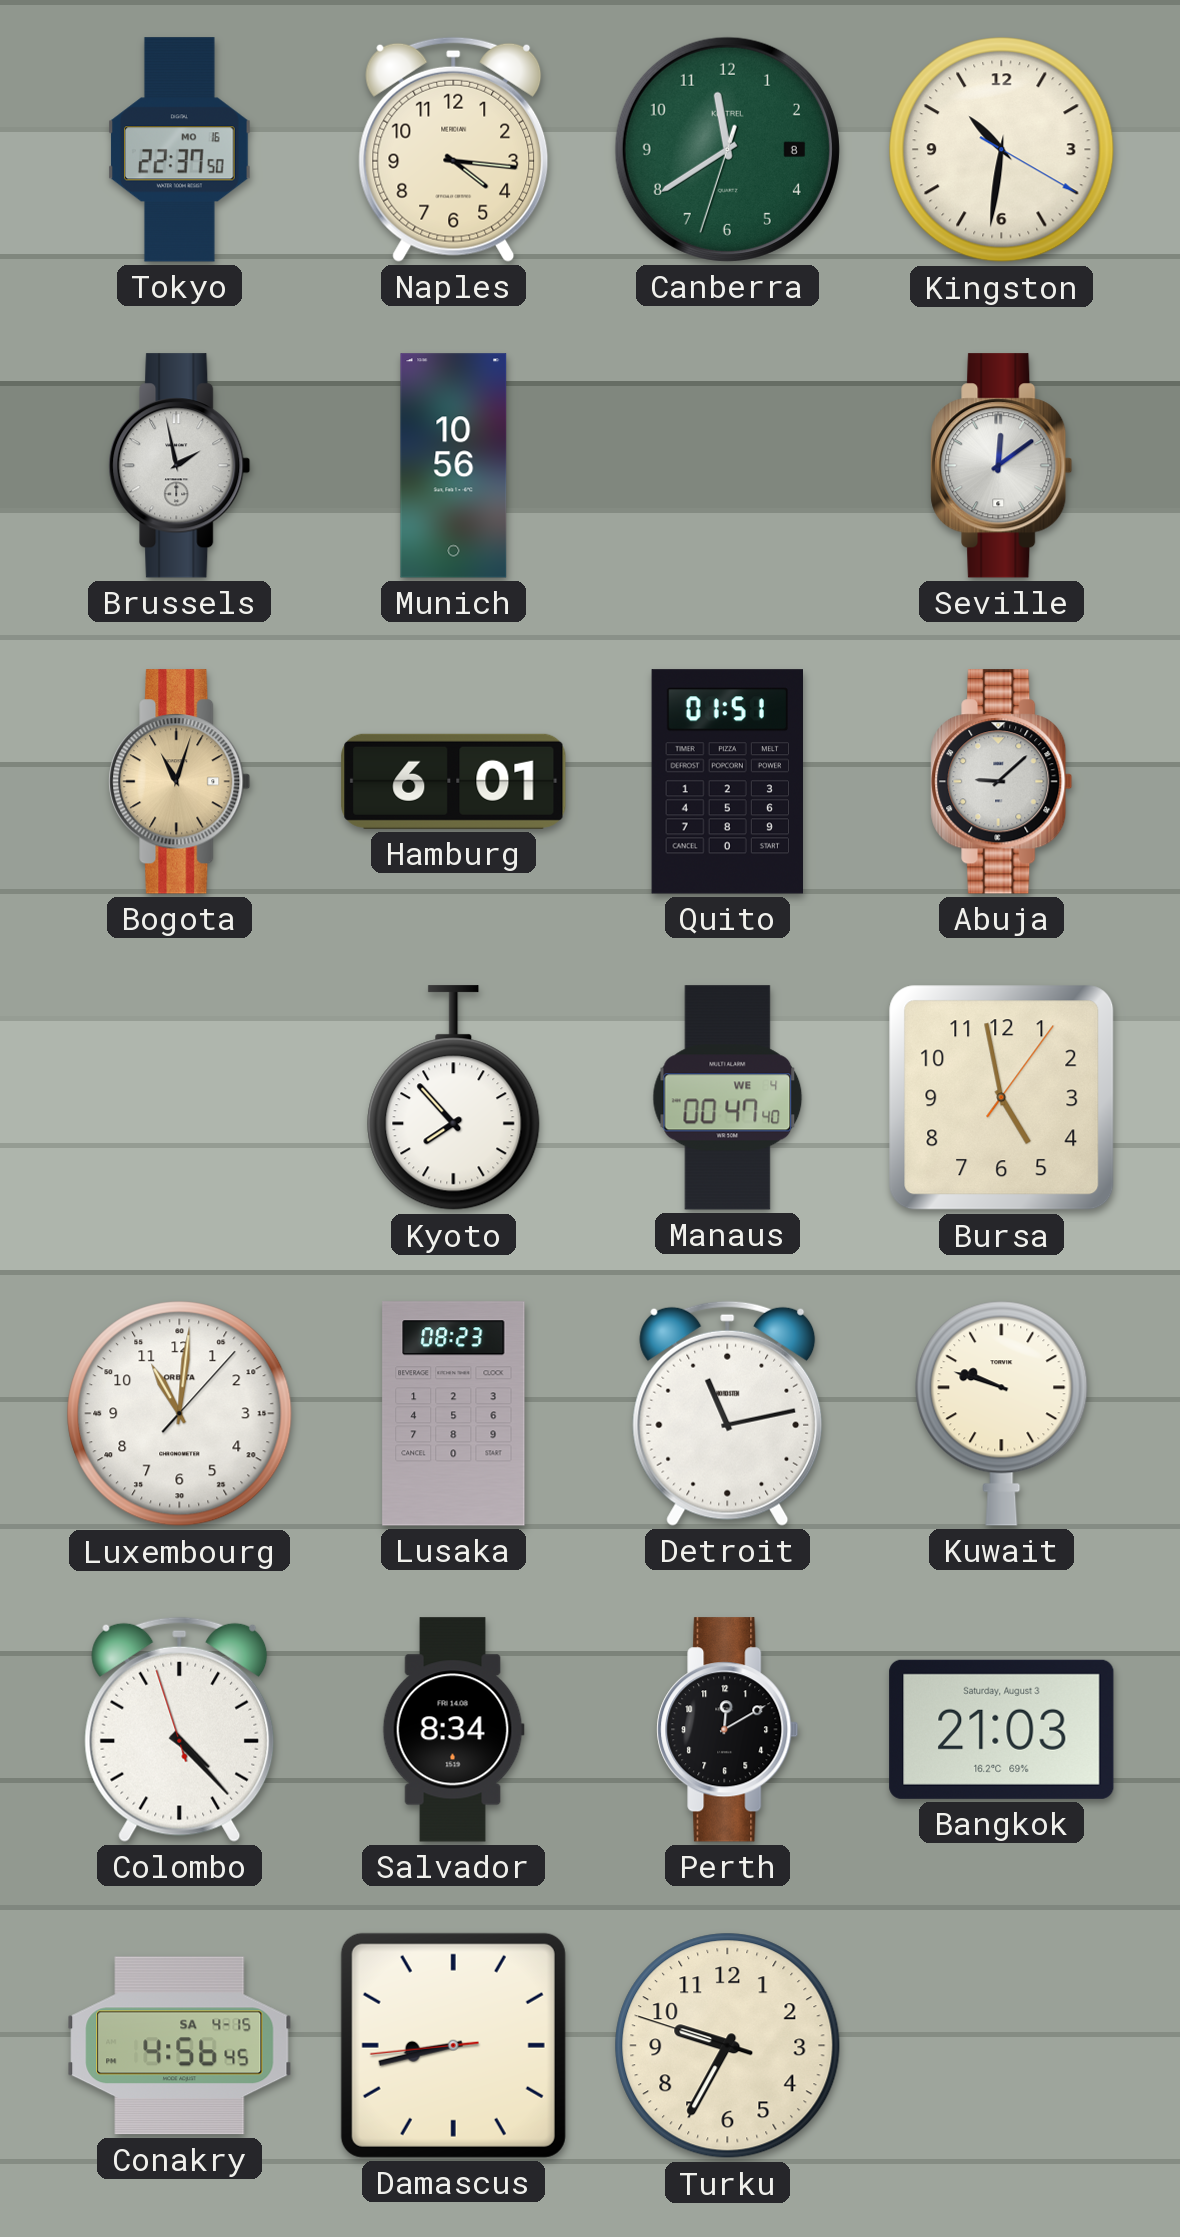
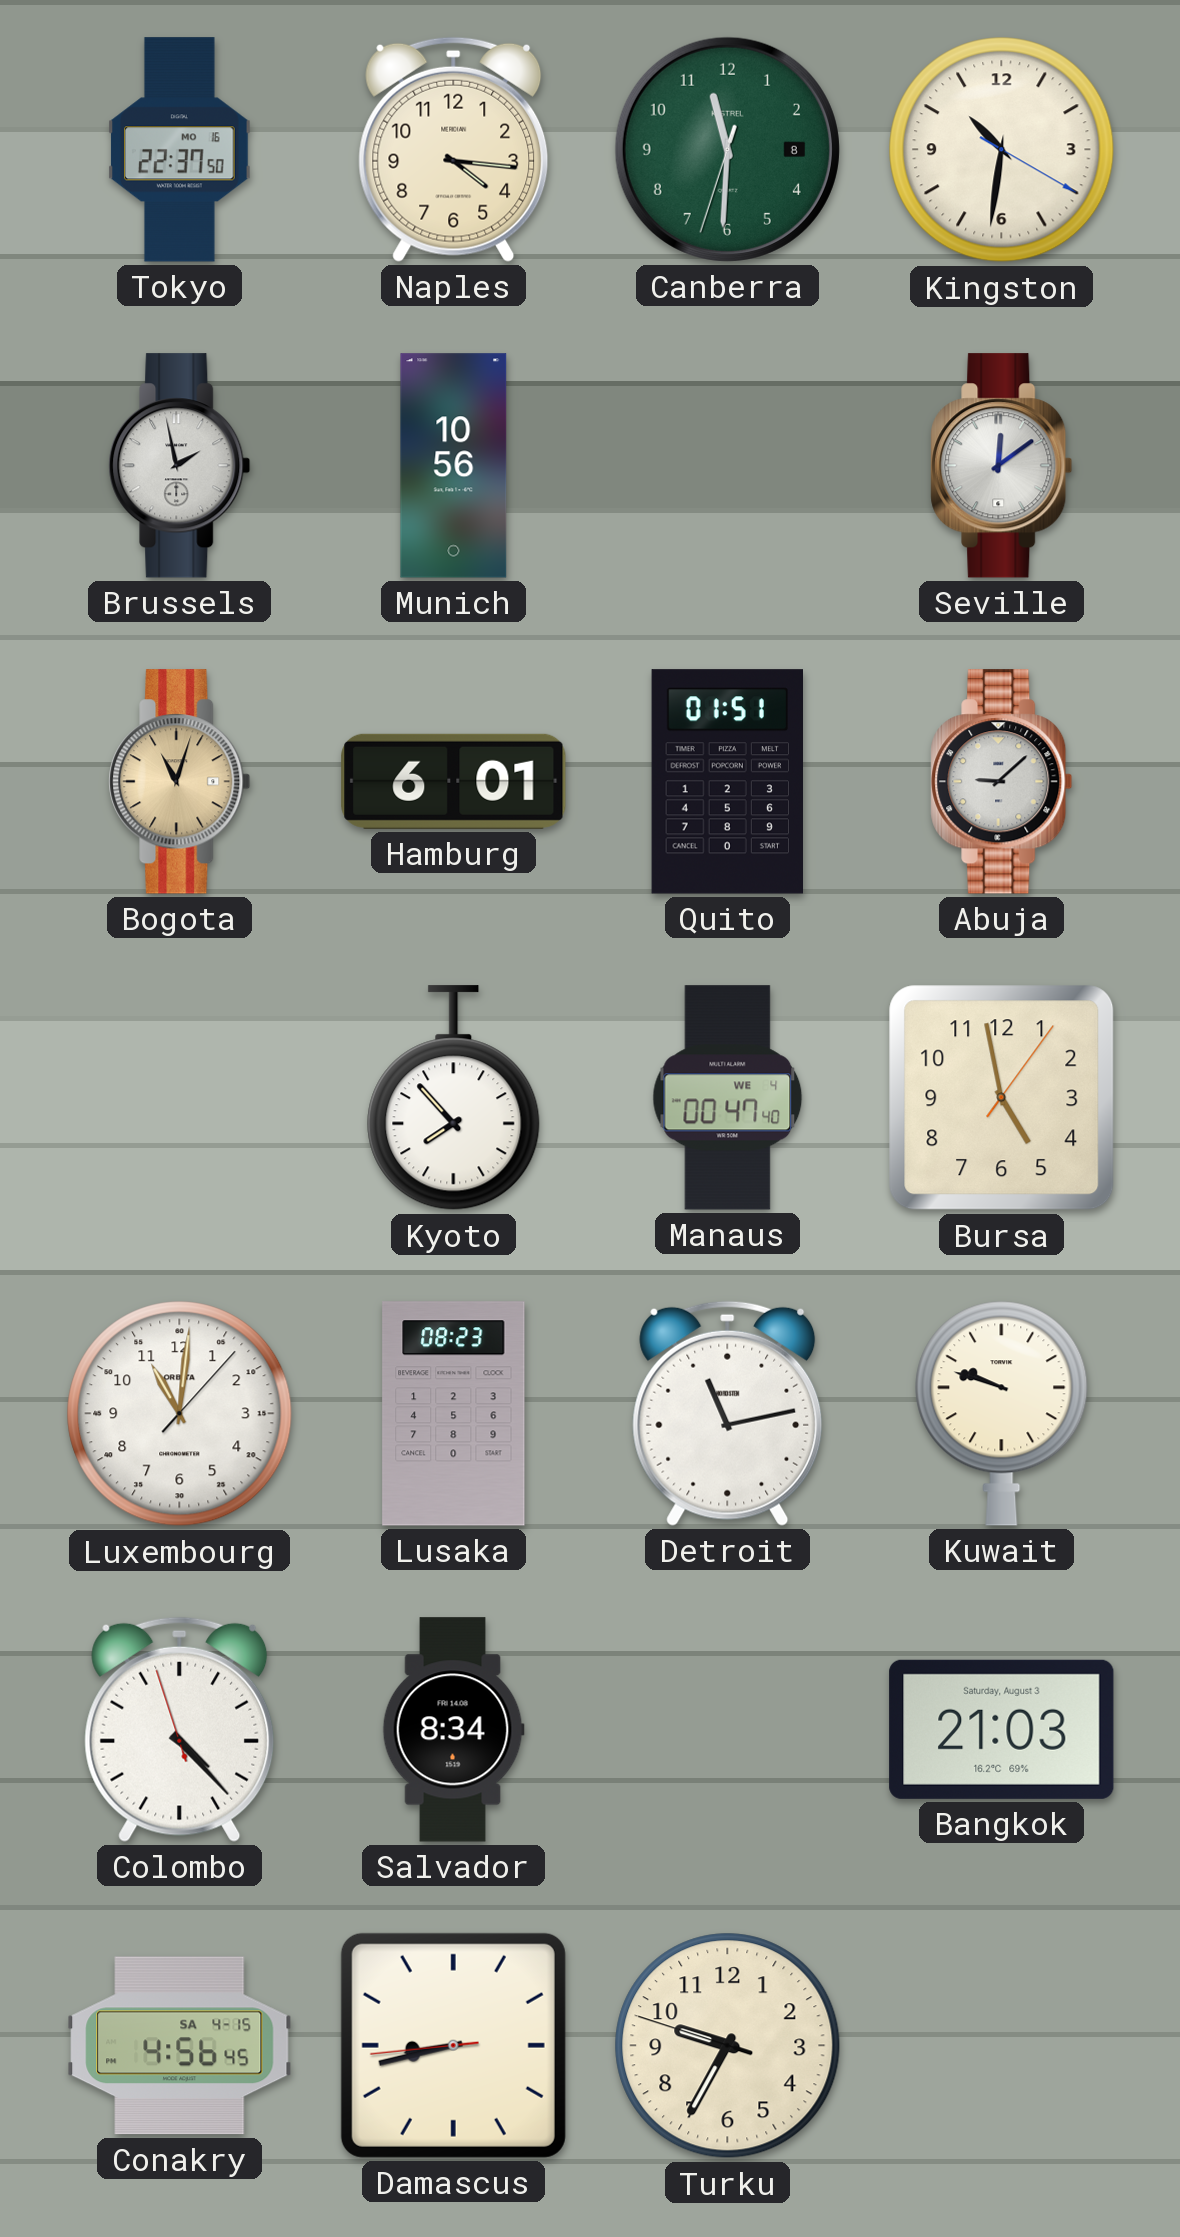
Canberra: 11:39 -> 11:30 (727, 149)
Perth: 12:10 -> none (728, 1730)
